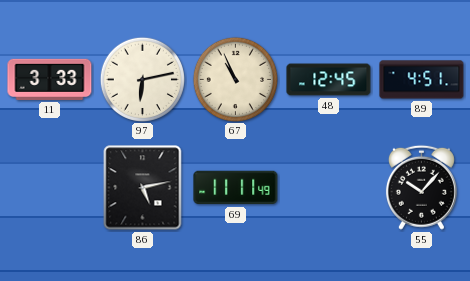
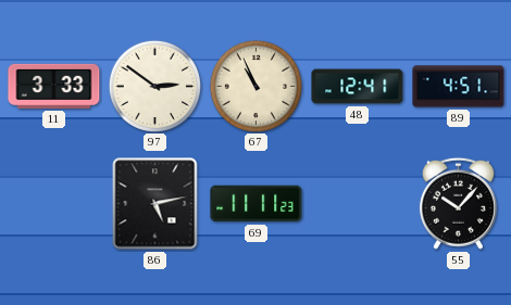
97: 6:13 -> 2:51 (154, 86)
48: 12:45 -> 12:41 (358, 87)
69: 11:11:49 -> 11:11:23 (257, 204)
